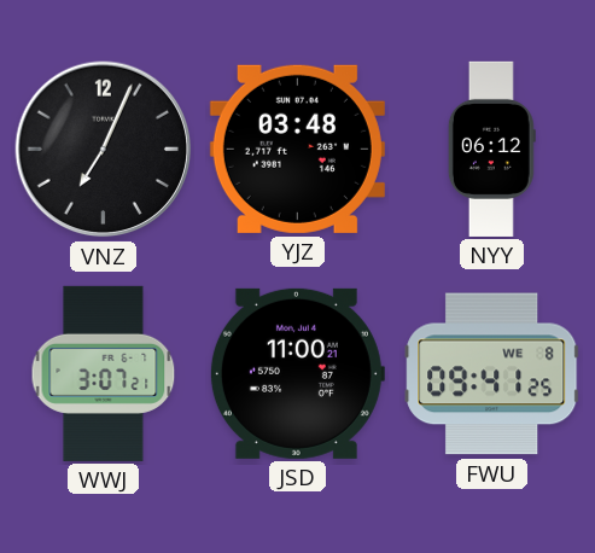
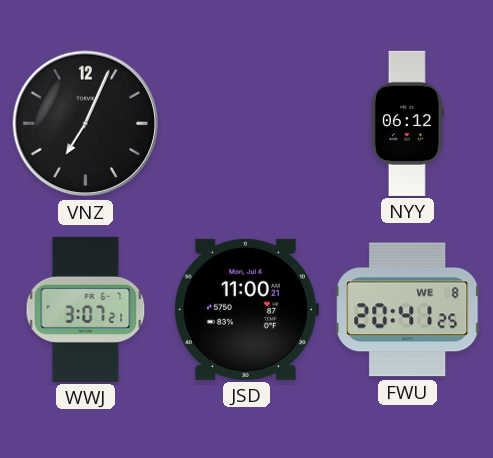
YJZ: 03:48 -> none (297, 149)
FWU: 09:41 -> 20:41 (408, 310)
